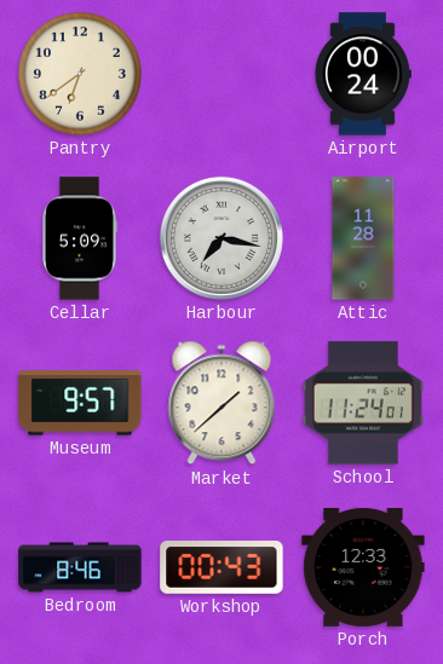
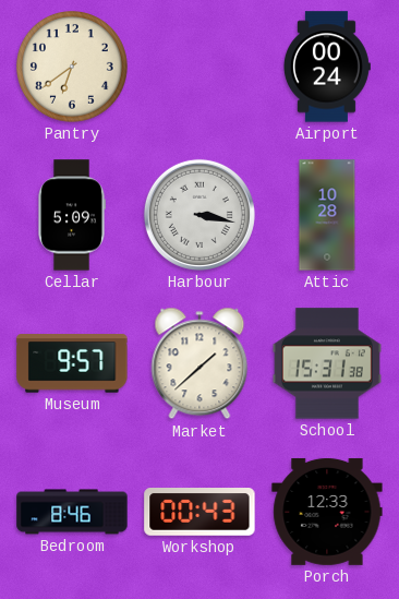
Harbour: 7:17 -> 3:17 (199, 215)
Attic: 11:28 -> 10:28 (327, 215)
School: 11:24 -> 15:31 (327, 363)
